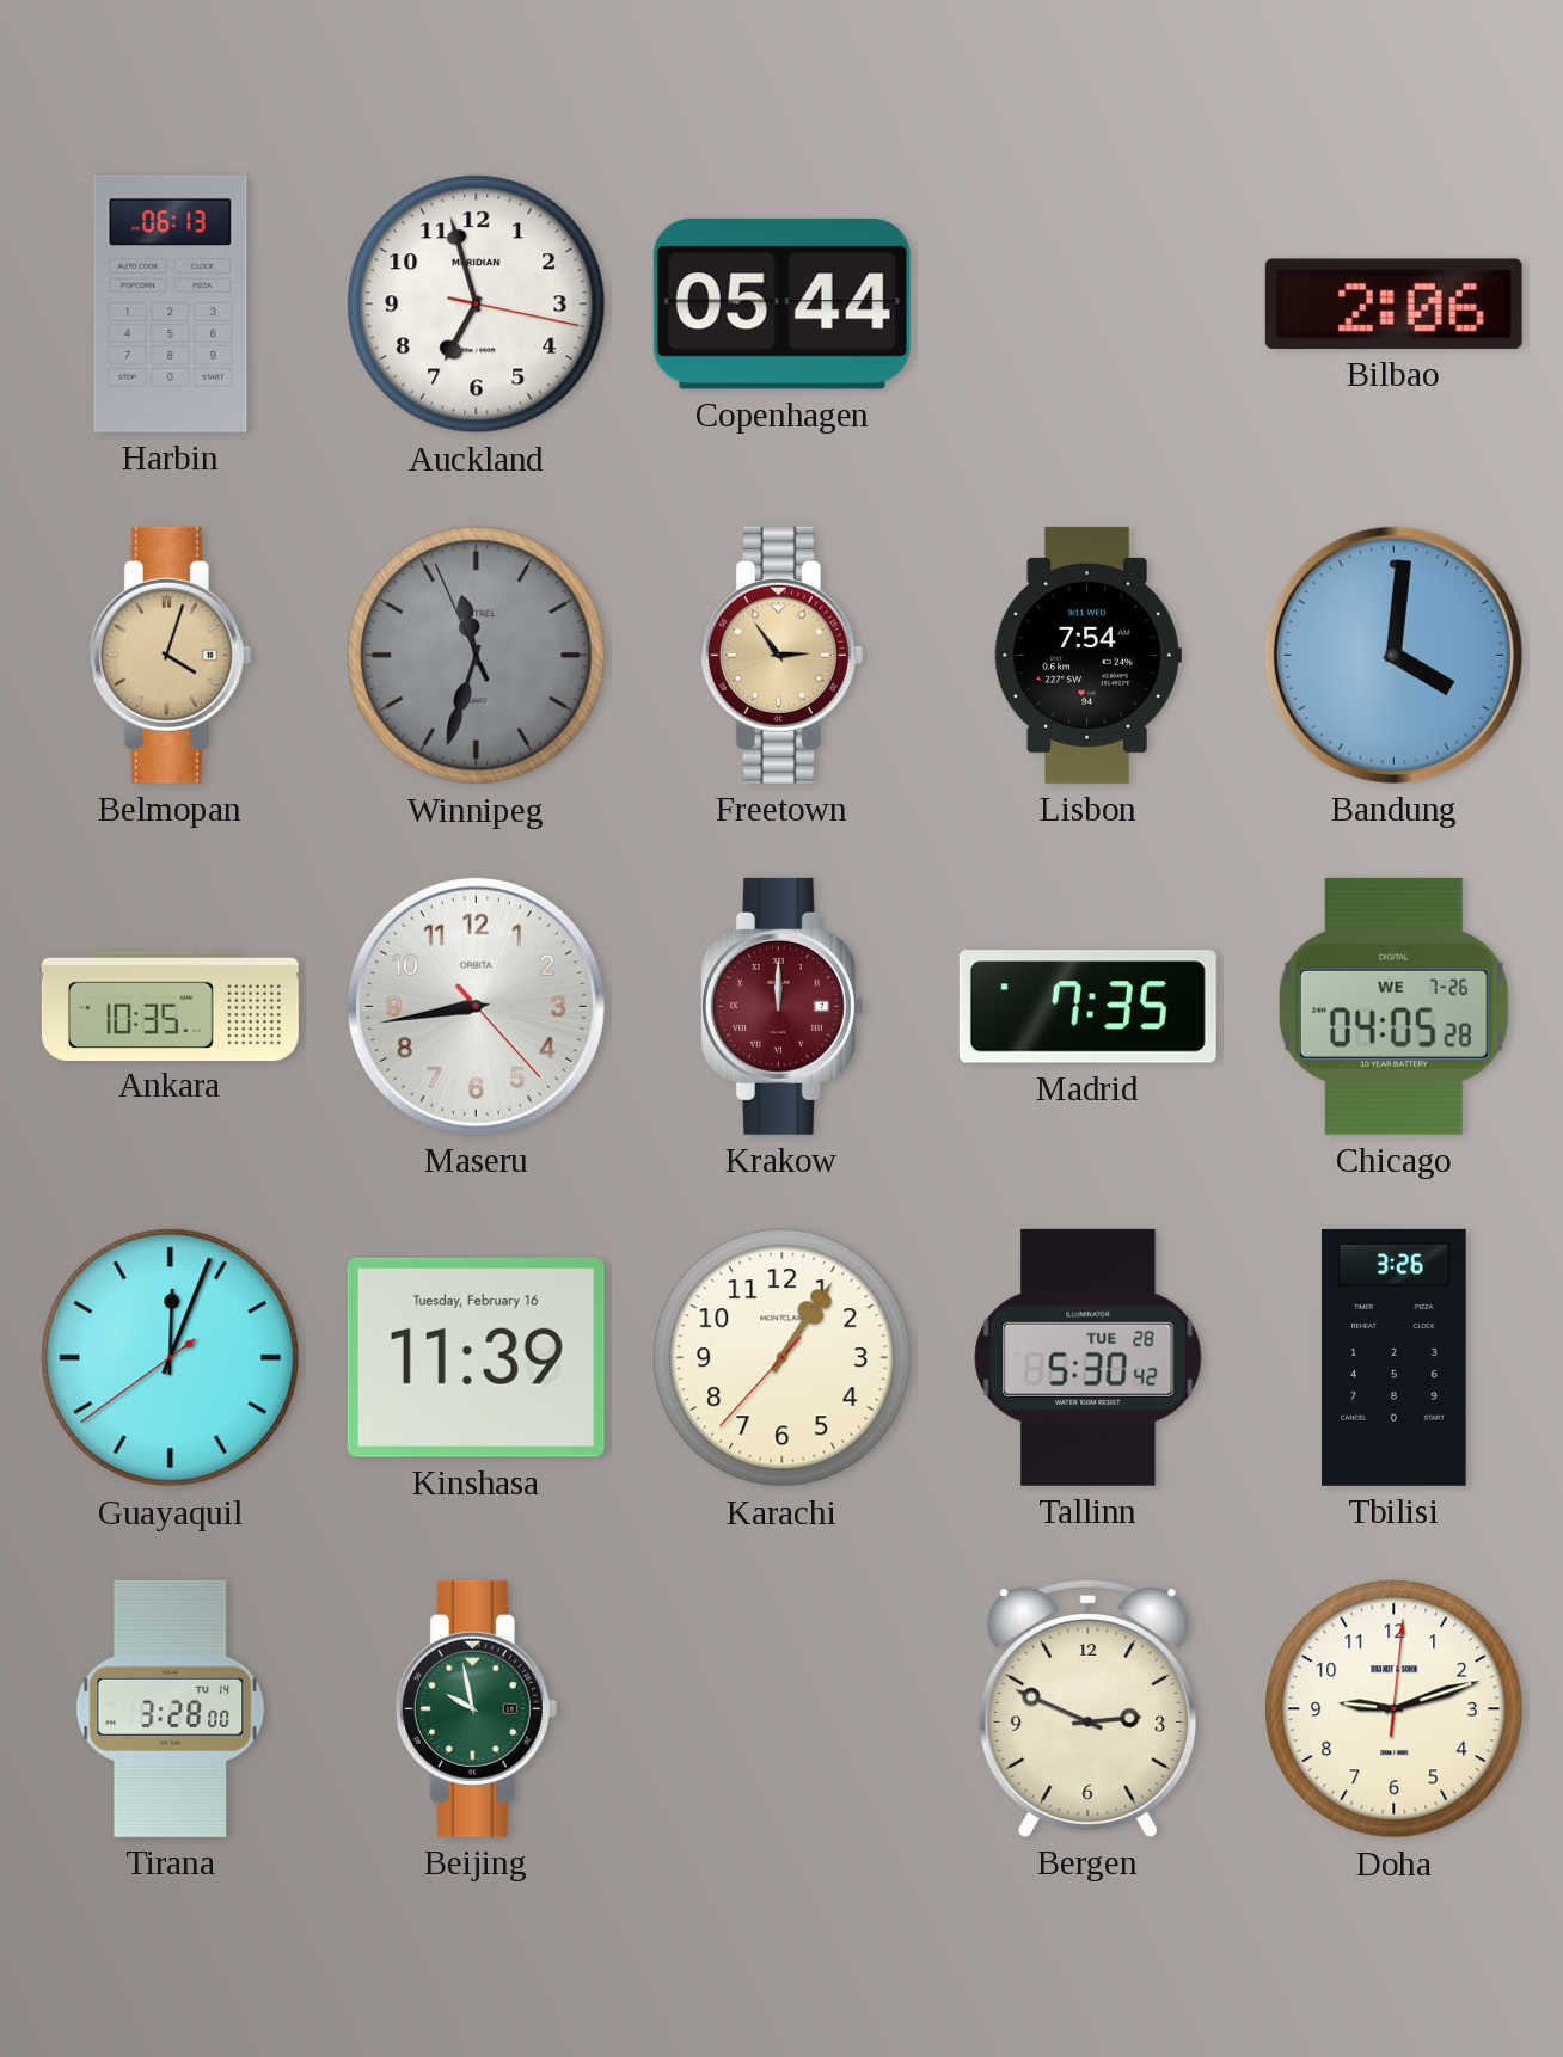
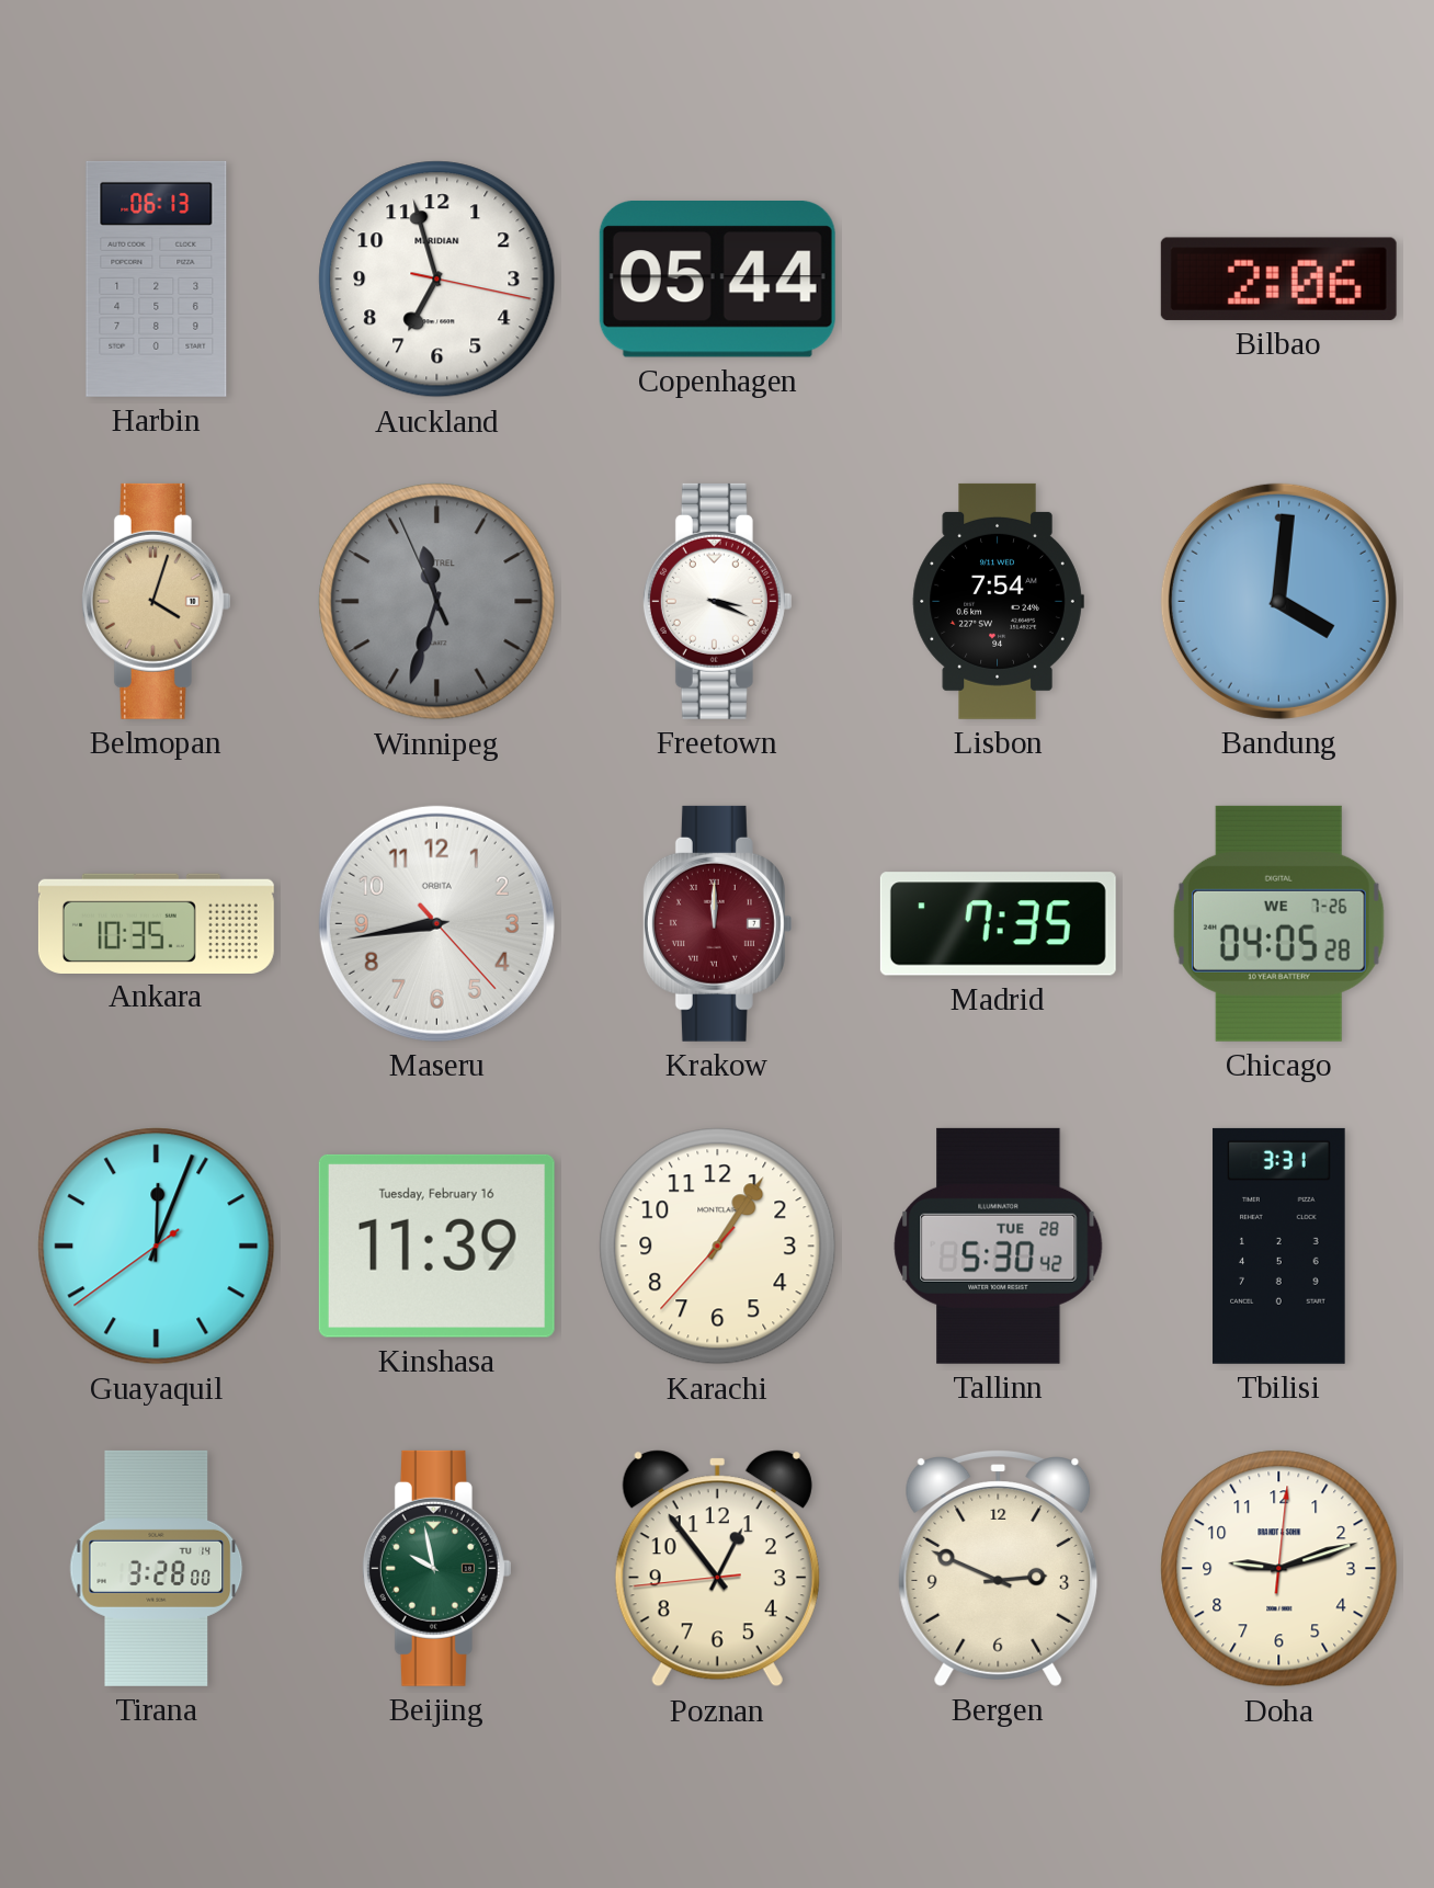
Freetown: 2:54 -> 3:19 (717, 601)
Freetown dial: champagne -> white (717, 601)
Tbilisi: 3:26 -> 3:31 (1279, 1246)
Poznan: none -> 12:53 (717, 1569)
